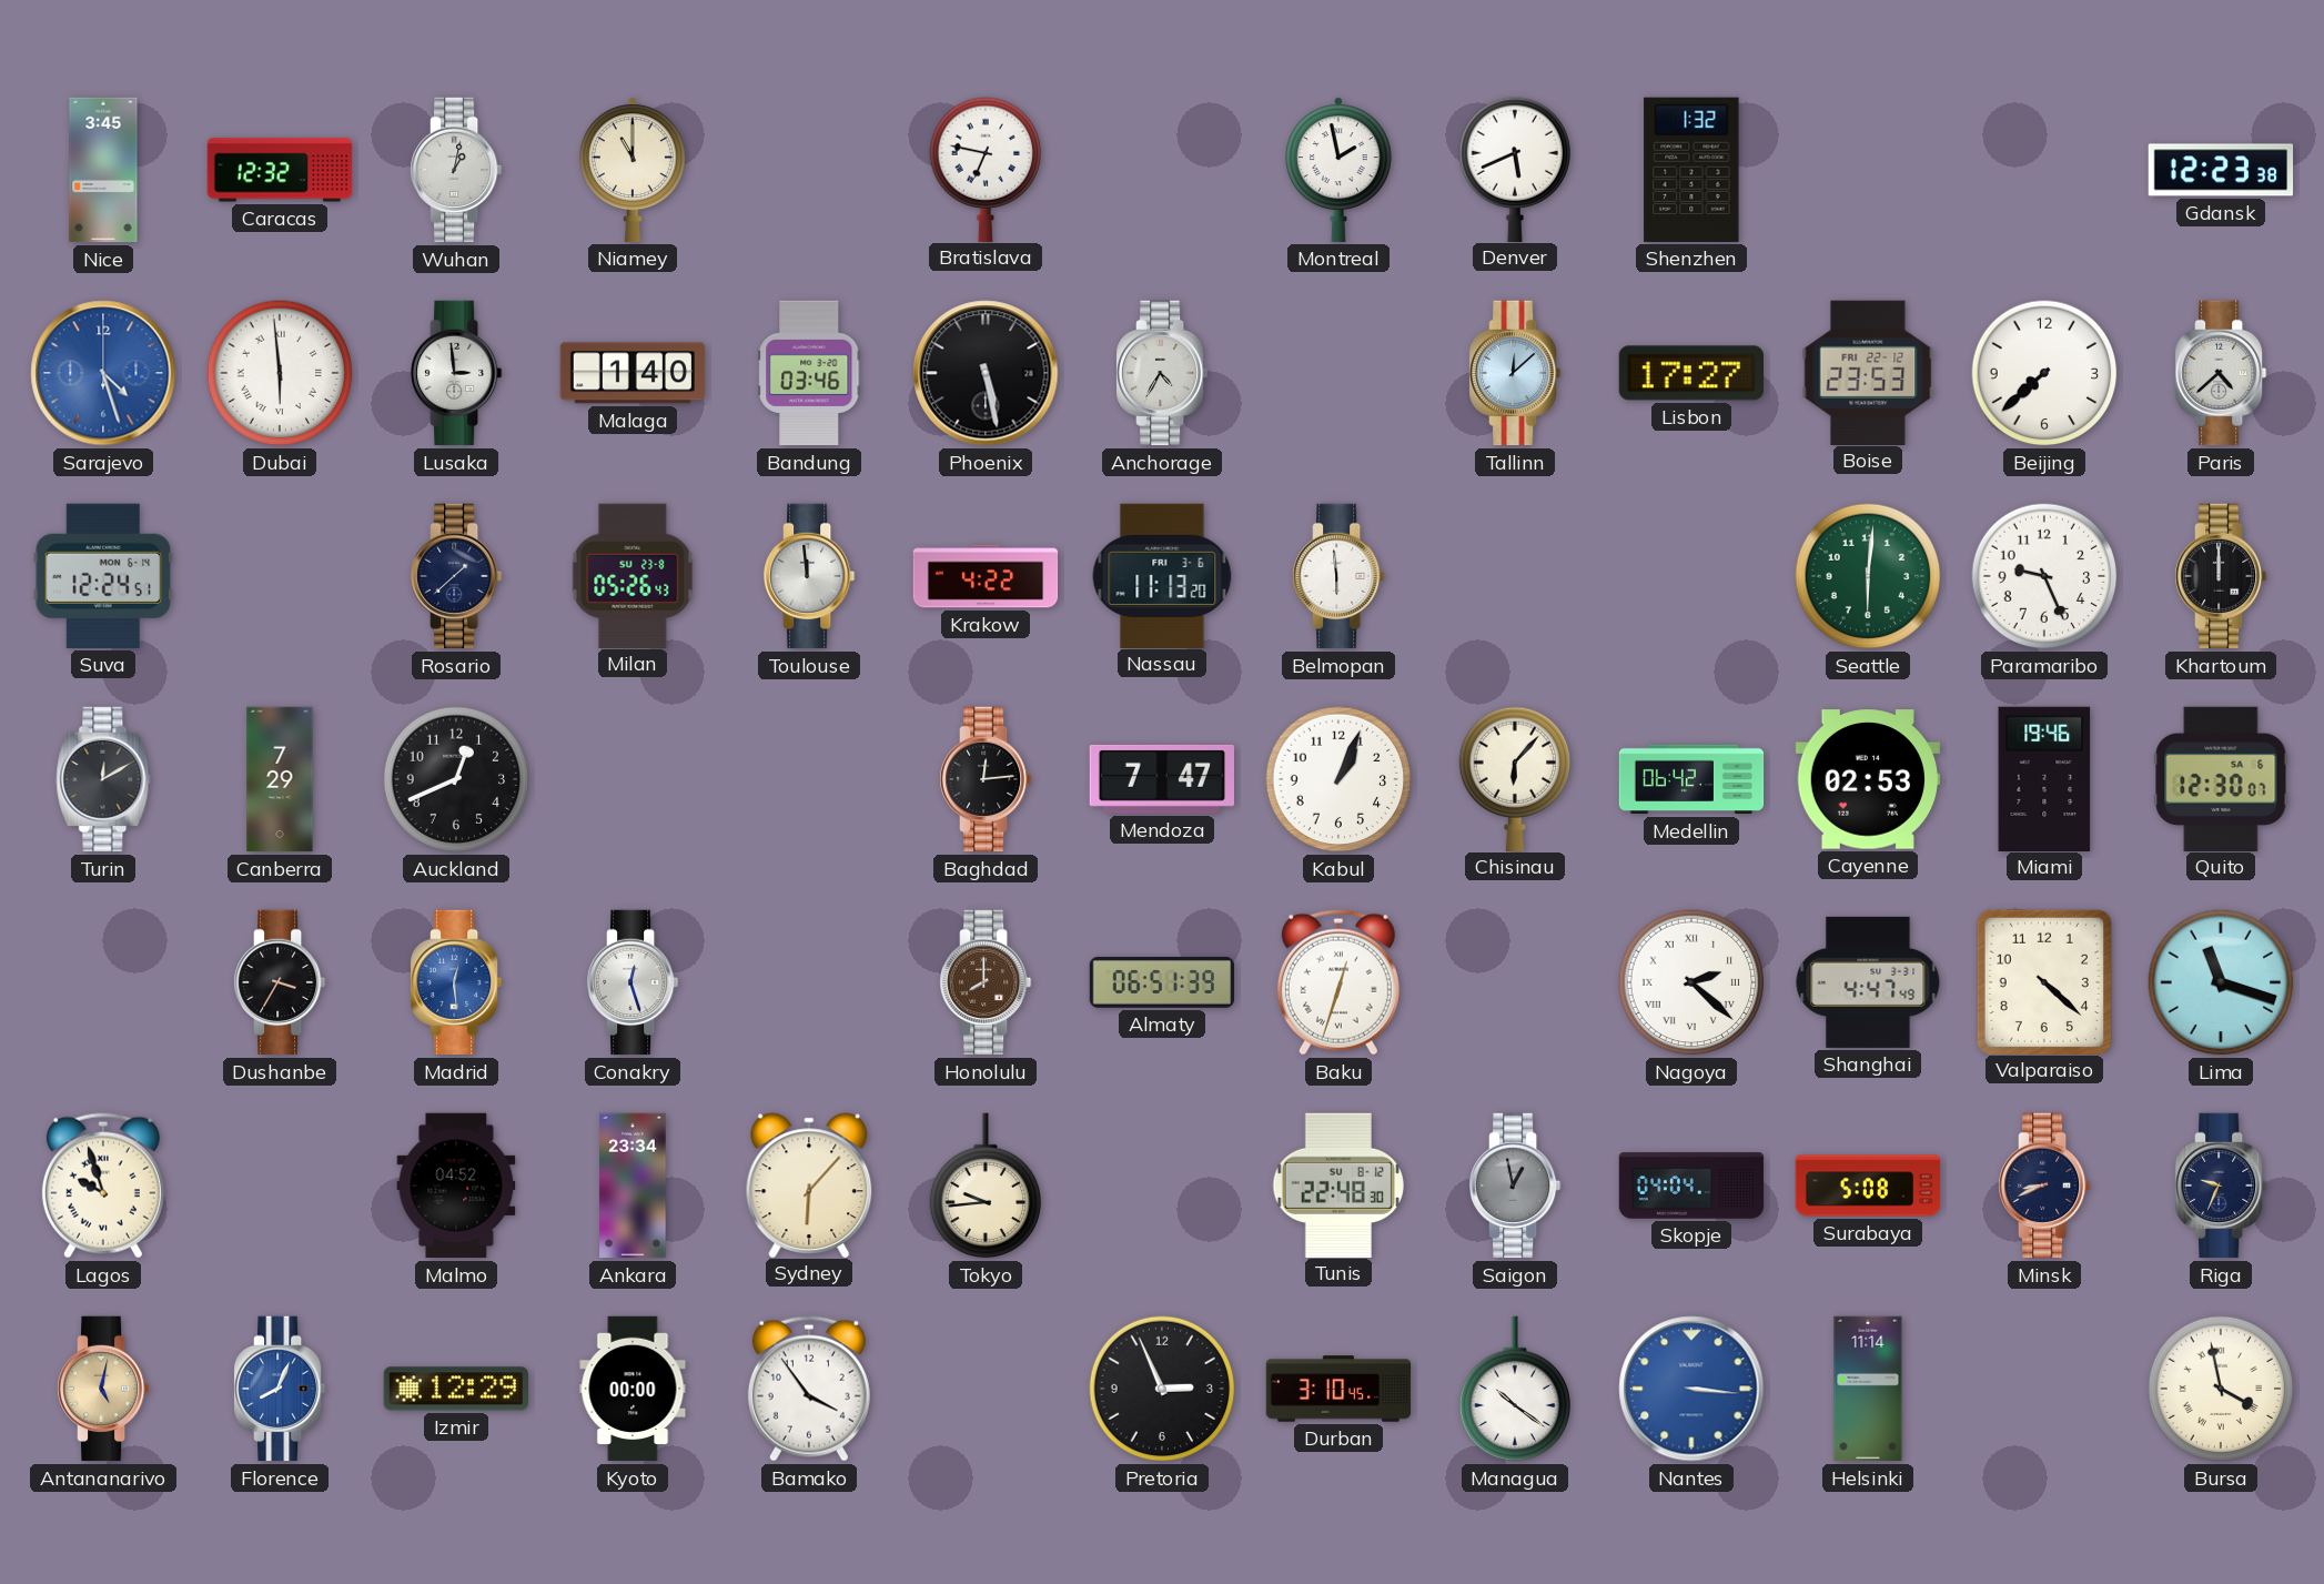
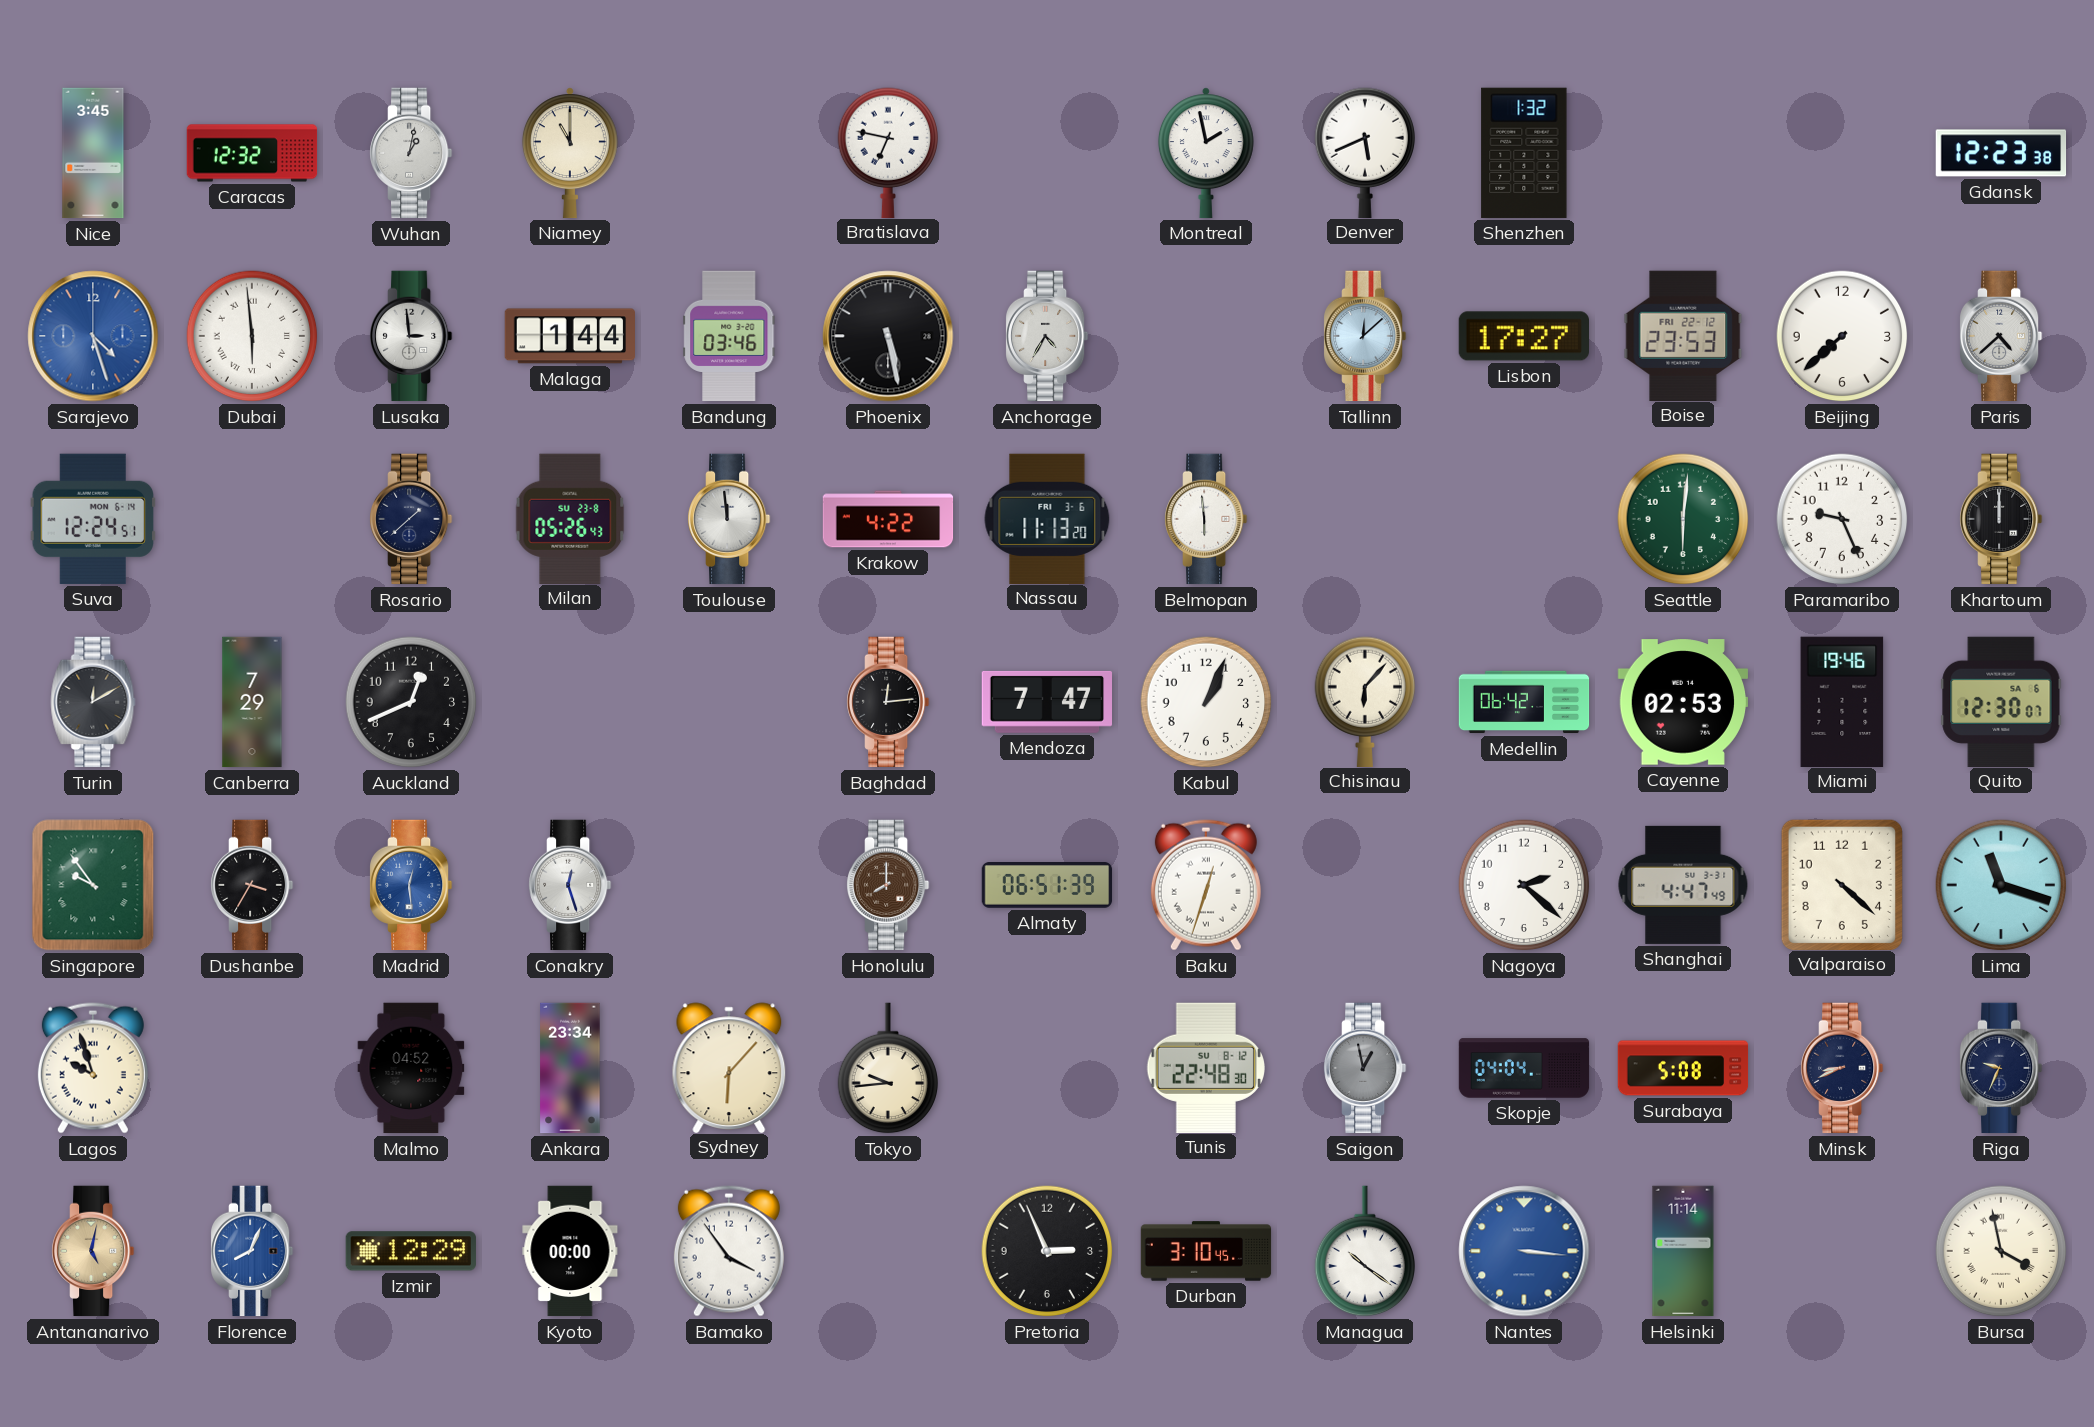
Malaga: 1:40 -> 1:44 (569, 336)
Singapore: none -> 9:54 (93, 885)
Nagoya numerals: Roman -> Arabic (1524, 885)
